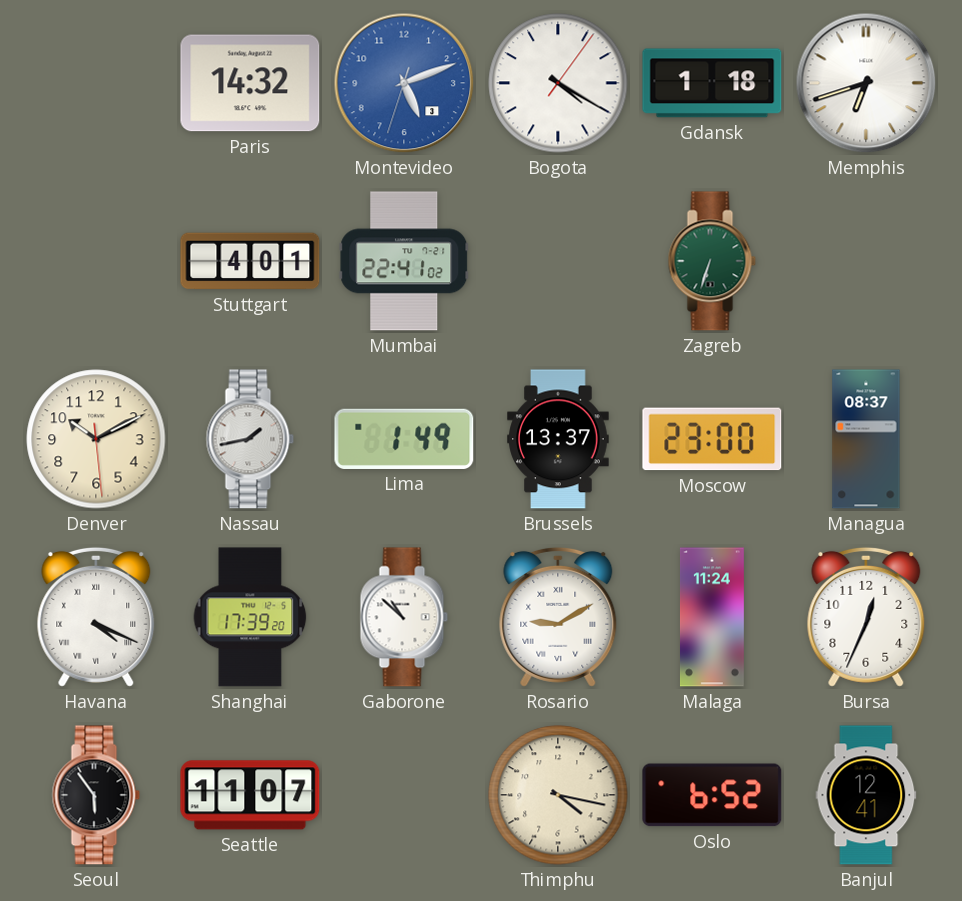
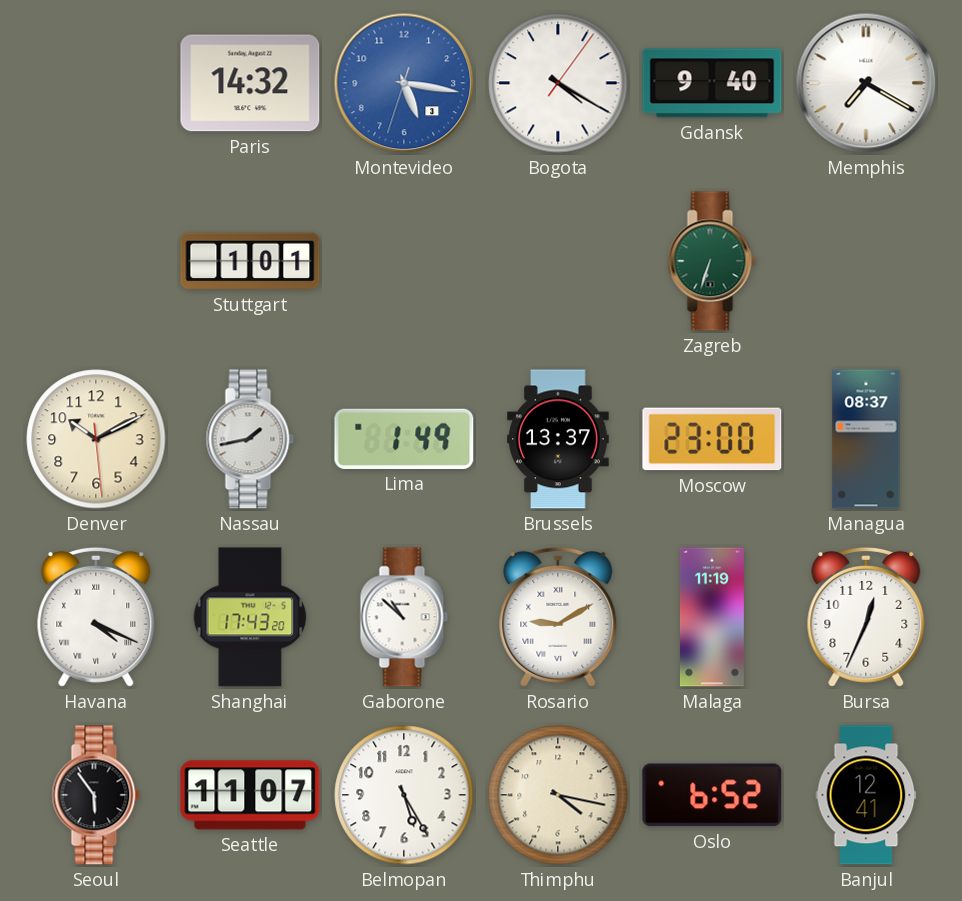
Montevideo: 5:11 -> 5:16 (404, 83)
Gdansk: 1:18 -> 9:40 (712, 83)
Memphis: 6:42 -> 7:20 (866, 83)
Stuttgart: 4:01 -> 1:01 (250, 261)
Mumbai: 22:41 -> none (404, 261)
Shanghai: 17:39 -> 17:43 (250, 617)
Malaga: 11:24 -> 11:19 (712, 617)
Belmopan: none -> 5:25 (404, 795)
